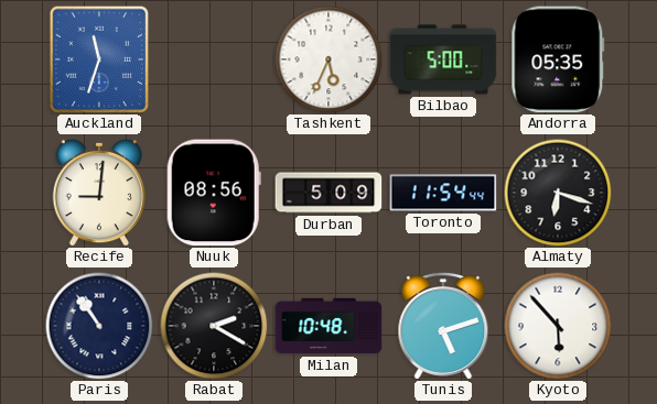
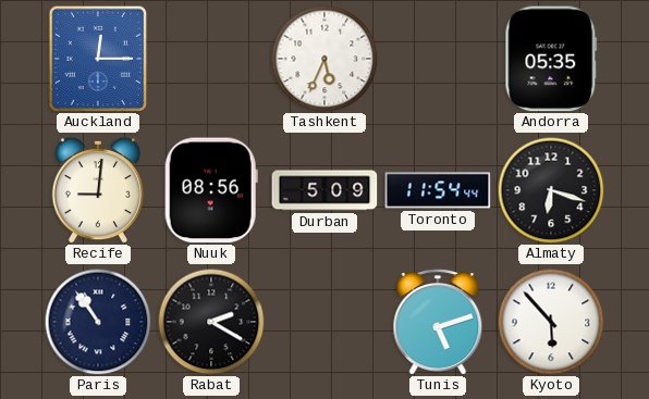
Auckland: 11:33 -> 12:15 (97, 58)
Bilbao: 5:00 -> none (443, 59)
Milan: 10:48 -> none (328, 326)
